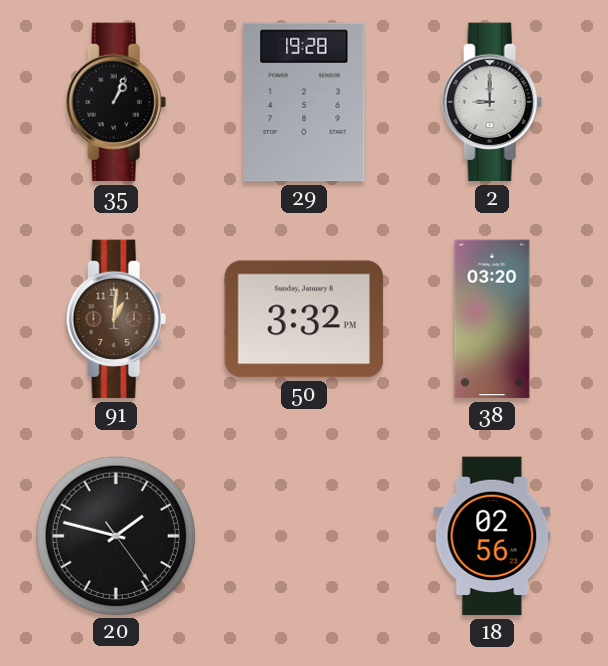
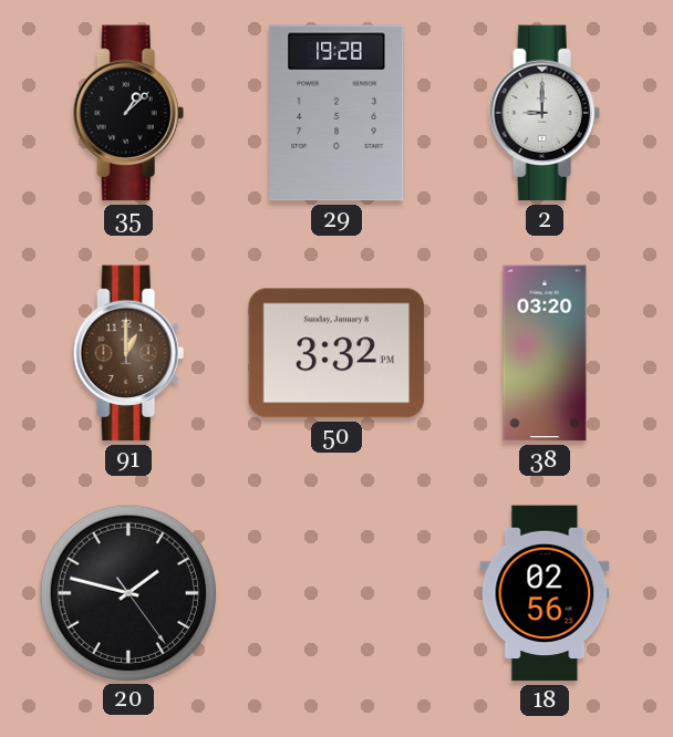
35: 1:04 -> 1:08 (128, 113)
91: 1:01 -> 1:00 (128, 353)
